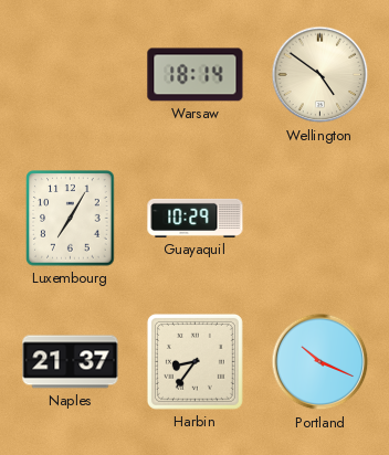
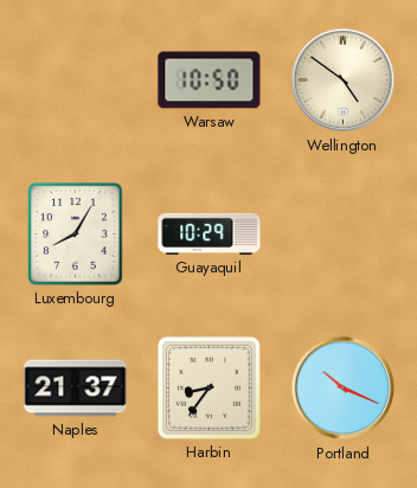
Warsaw: 18:14 -> 10:50 (210, 81)
Luxembourg: 7:05 -> 8:05 (76, 235)
